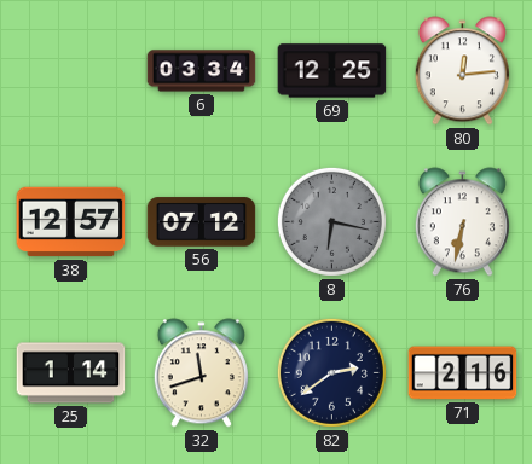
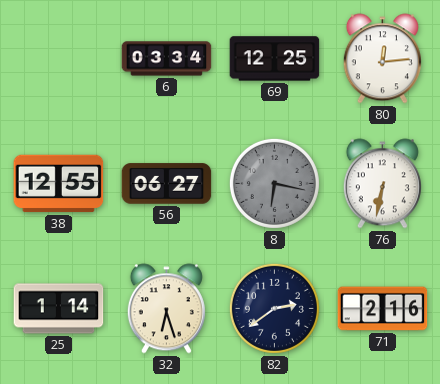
38: 12:57 -> 12:55 (59, 184)
56: 07:12 -> 06:27 (167, 184)
32: 11:42 -> 6:27 (166, 309)
